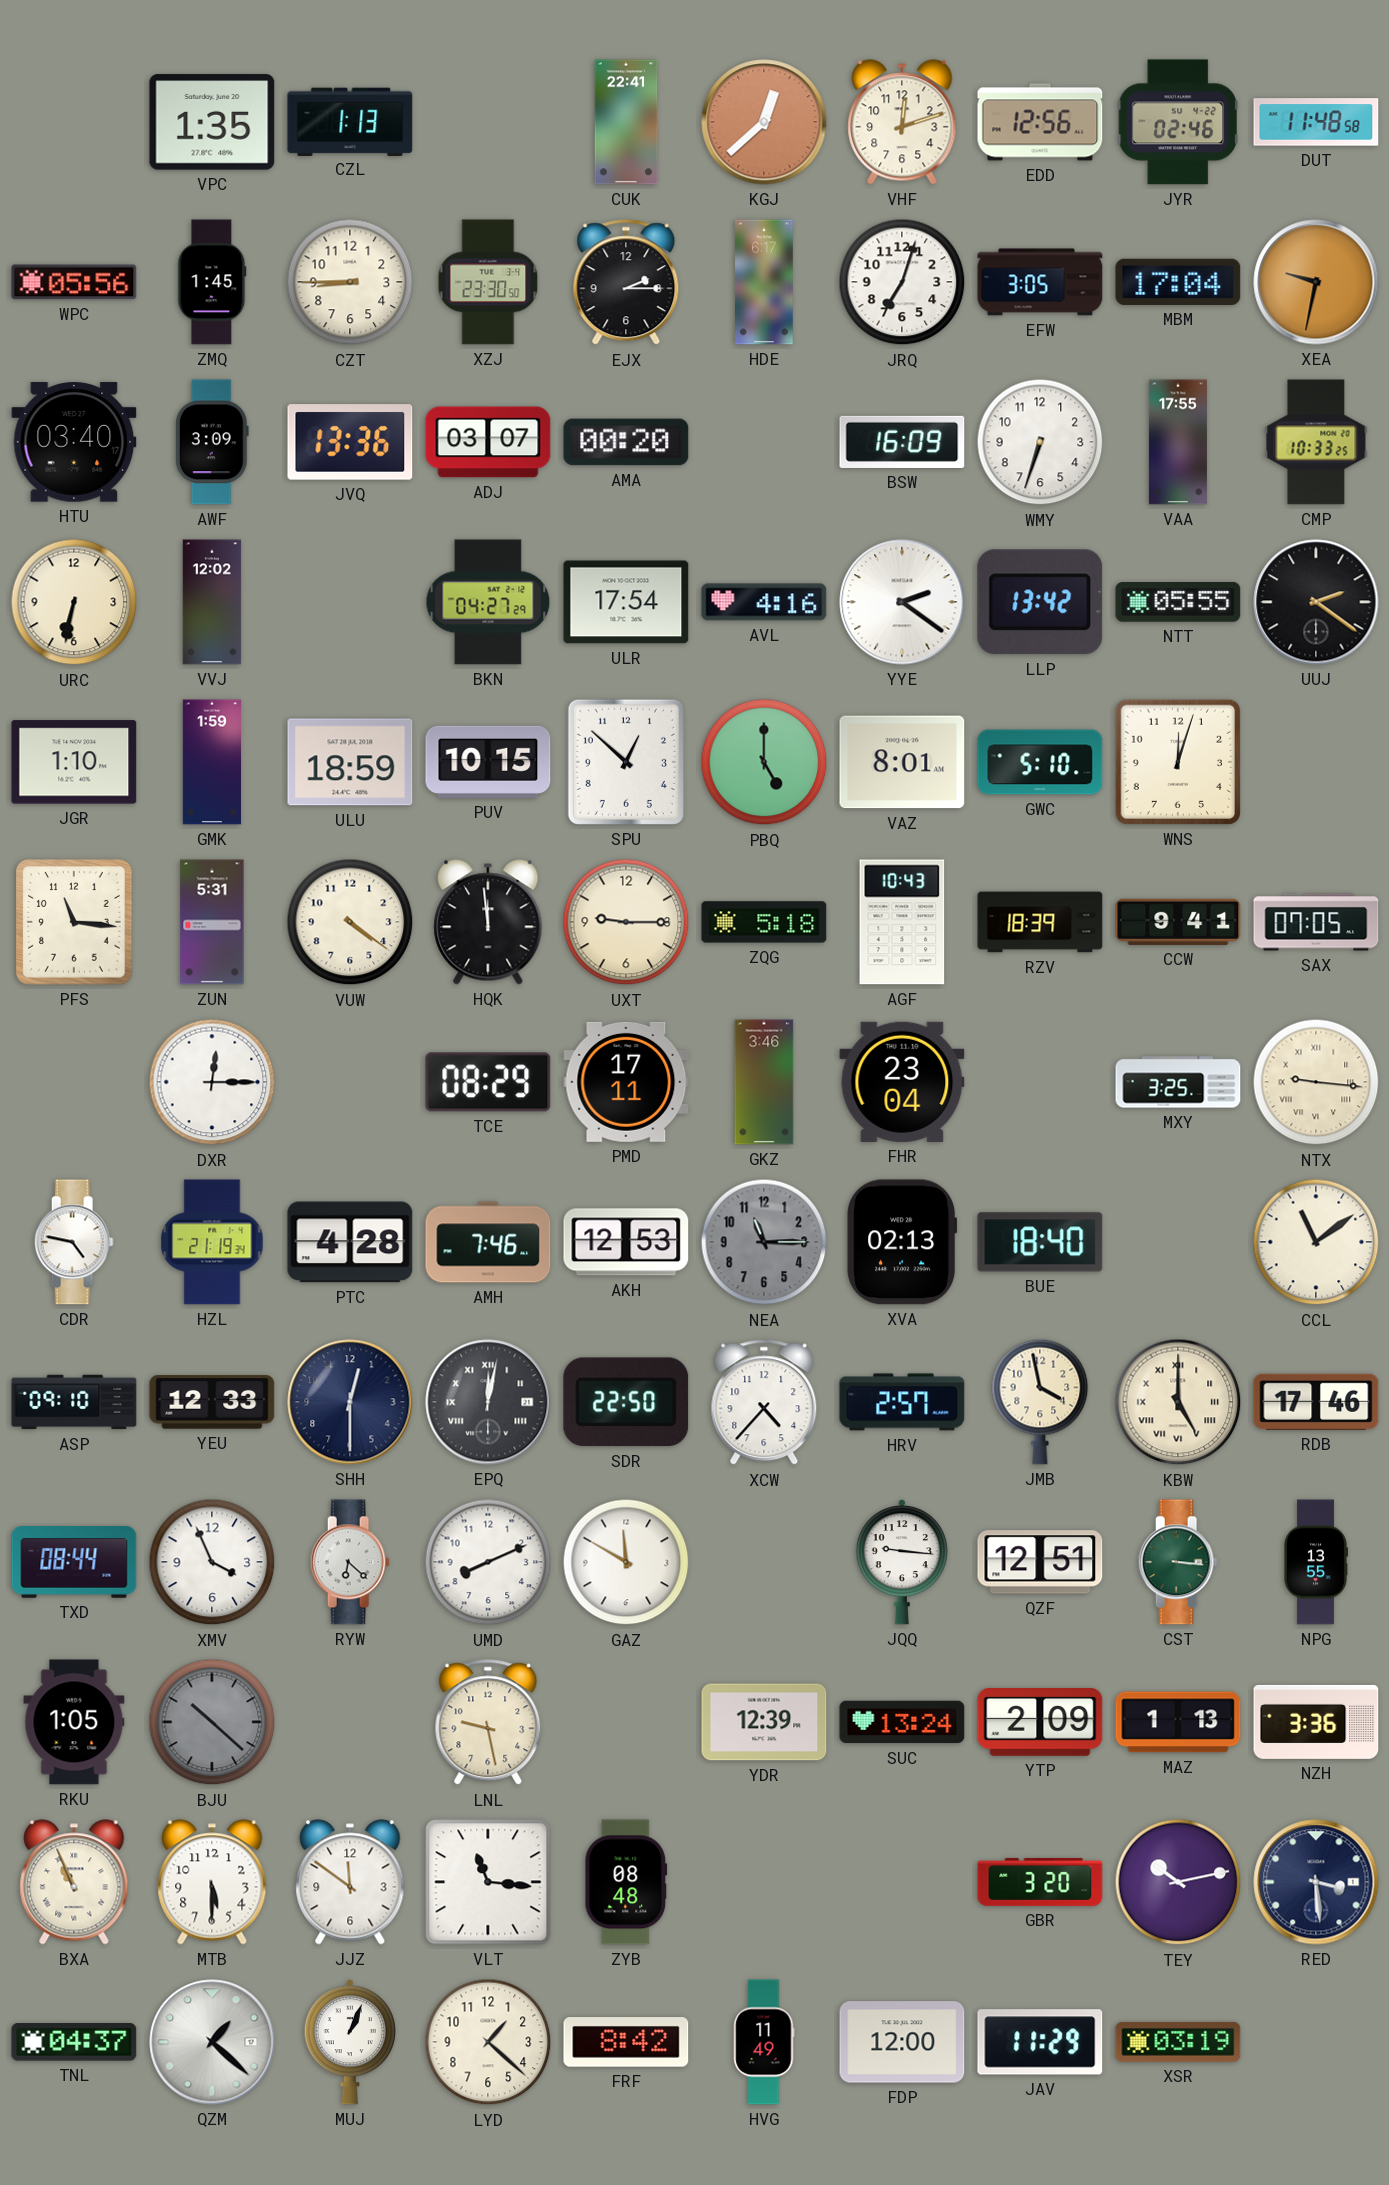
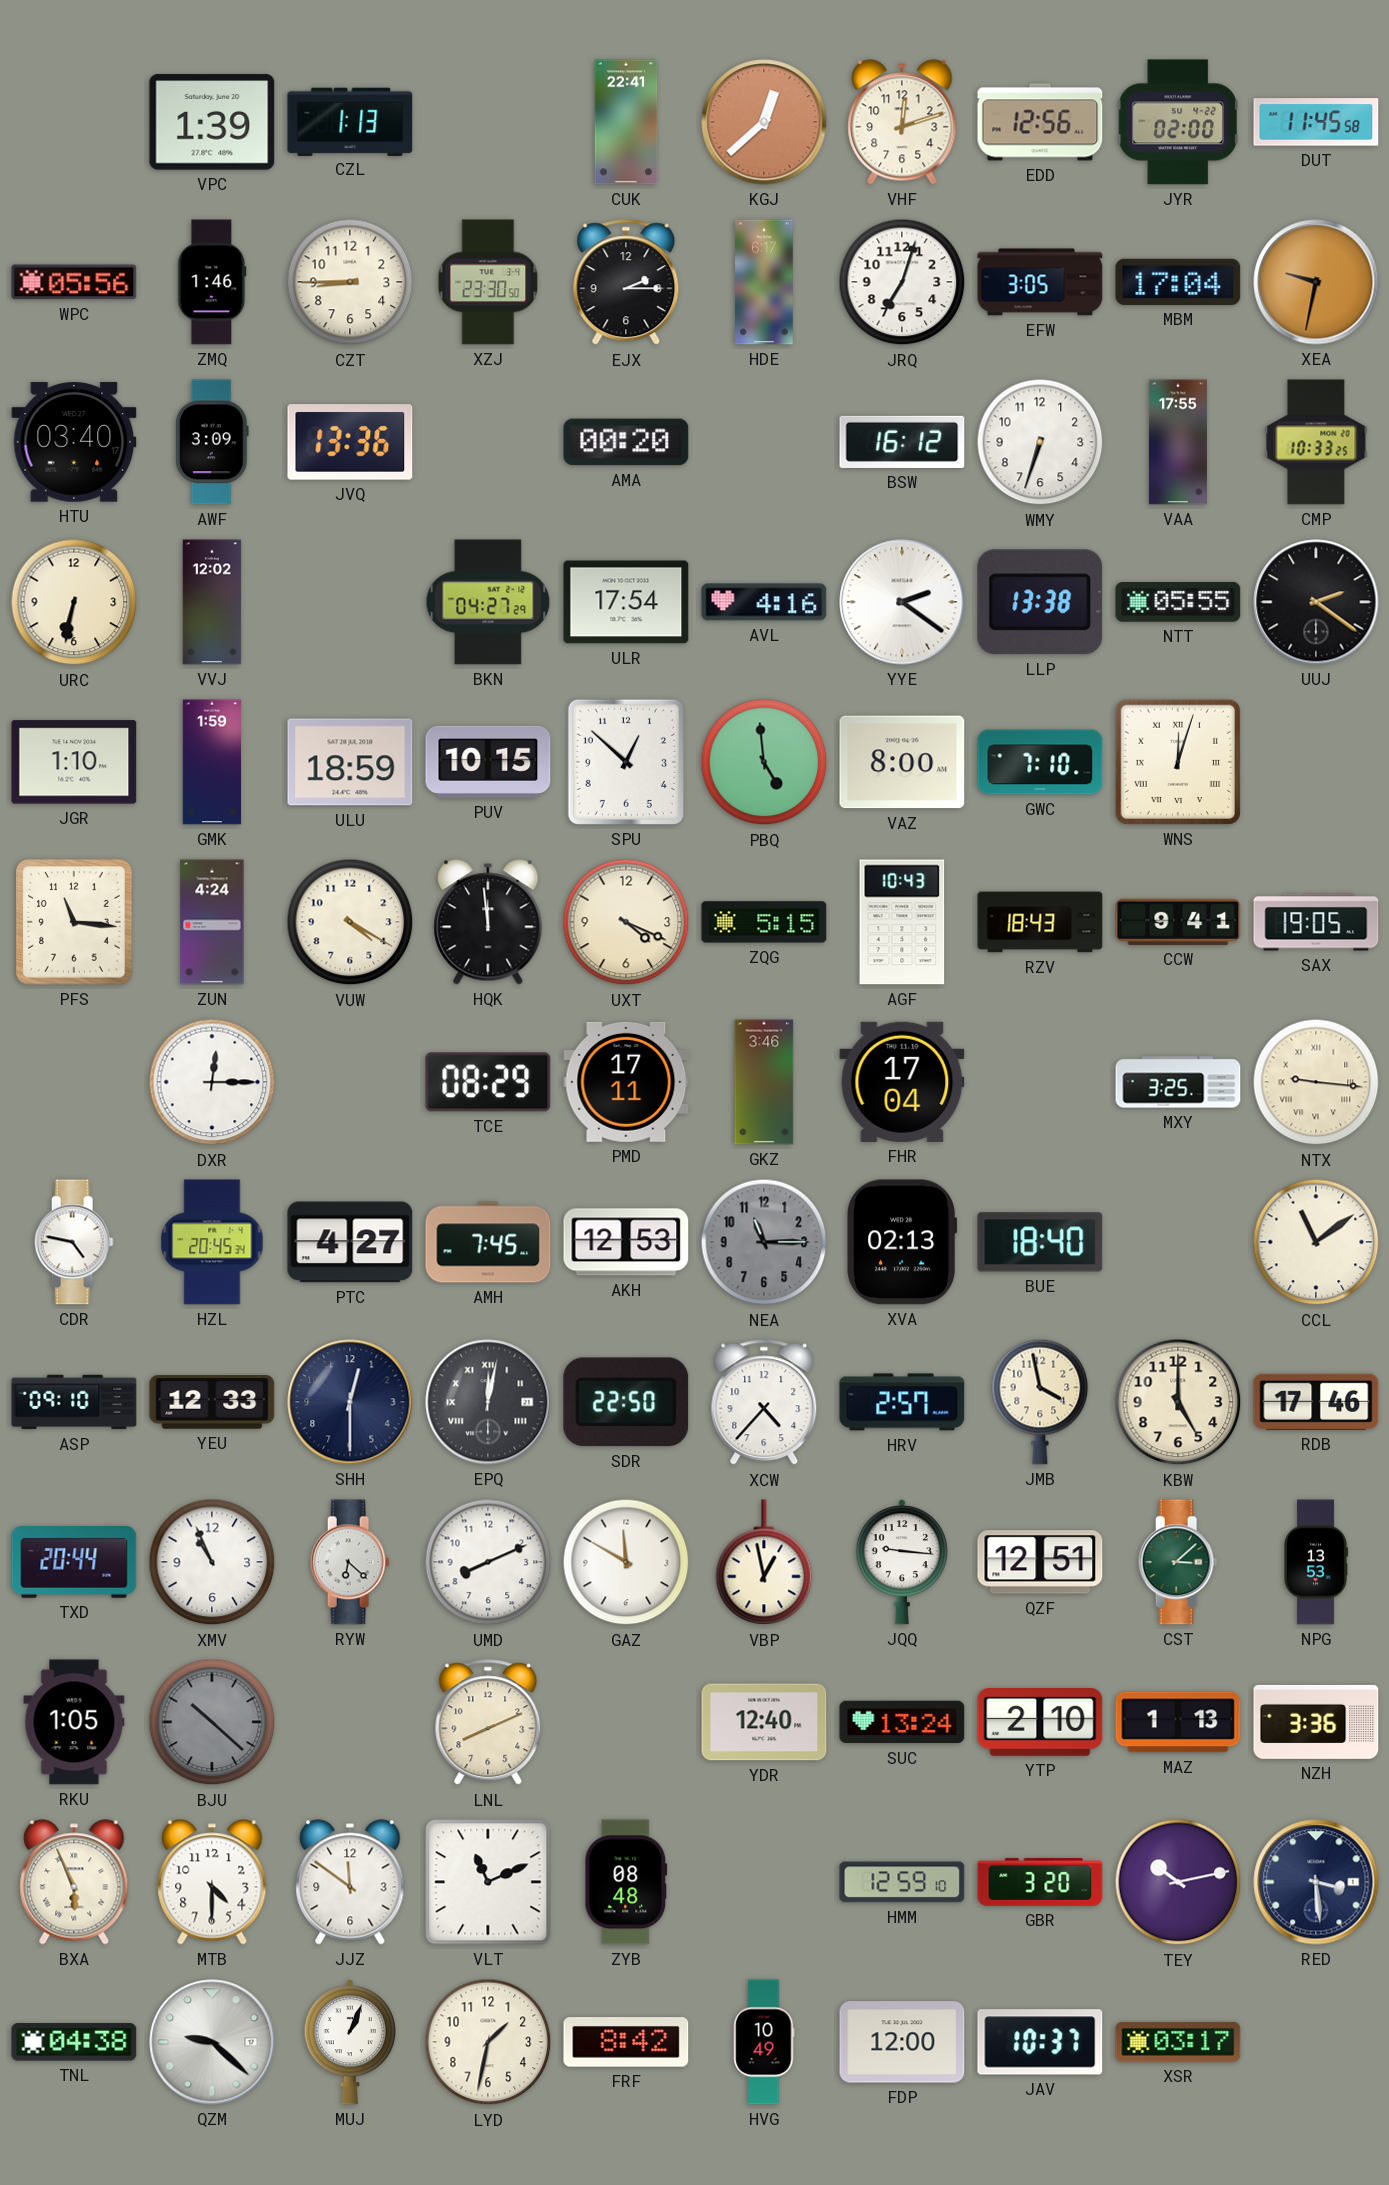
VPC: 1:35 -> 1:39 (212, 122)
JYR: 02:46 -> 02:00 (1177, 122)
DUT: 11:48 -> 11:45 (1316, 122)
ZMQ: 1:45 -> 1:46 (212, 282)
ADJ: 03:07 -> none (488, 442)
BSW: 16:09 -> 16:12 (902, 442)
LLP: 13:42 -> 13:38 (1040, 602)
PBQ: 5:00 -> 4:59 (764, 762)
VAZ: 8:01 -> 8:00 (902, 762)
GWC: 5:10 -> 7:10 (1040, 762)
WNS numerals: Arabic -> Roman (1178, 762)
ZUN: 5:31 -> 4:24 (212, 922)
VUW: 4:21 -> 4:20 (350, 922)
UXT: 9:15 -> 4:19 (626, 922)
ZQG: 5:18 -> 5:15 (764, 922)
RZV: 18:39 -> 18:43 (1040, 922)
SAX: 07:05 -> 19:05 (1316, 922)
FHR: 23:04 -> 17:04 (902, 1082)
HZL: 21:19 -> 20:45 (212, 1242)
PTC: 4:28 -> 4:27 (350, 1242)
AMH: 7:46 -> 7:45 (488, 1242)
KBW numerals: Roman -> Arabic (1178, 1402)
TXD: 08:44 -> 20:44 (74, 1563)
XMV: 3:56 -> 10:56 (212, 1562)
VBP: none -> 12:58 (764, 1563)
CST: 3:16 -> 3:08 (1178, 1562)
NPG: 13:55 -> 13:53 (1316, 1562)
LNL: 9:28 -> 8:11 (488, 1723)
YDR: 12:39 -> 12:40 (764, 1722)
YTP: 2:09 -> 2:10 (1040, 1723)
BXA: 10:56 -> 5:56 (74, 1882)
MTB: 5:30 -> 4:30 (212, 1882)
VLT: 11:16 -> 11:11 (488, 1882)
HMM: none -> 12:59 (902, 1882)
TNL: 04:37 -> 04:38 (74, 2042)
QZM: 1:22 -> 9:22 (212, 2042)
LYD: 1:22 -> 1:32 (488, 2042)
HVG: 11:49 -> 10:49 (764, 2042)
JAV: 11:29 -> 10:37 (1040, 2042)
XSR: 03:19 -> 03:17 (1178, 2042)
